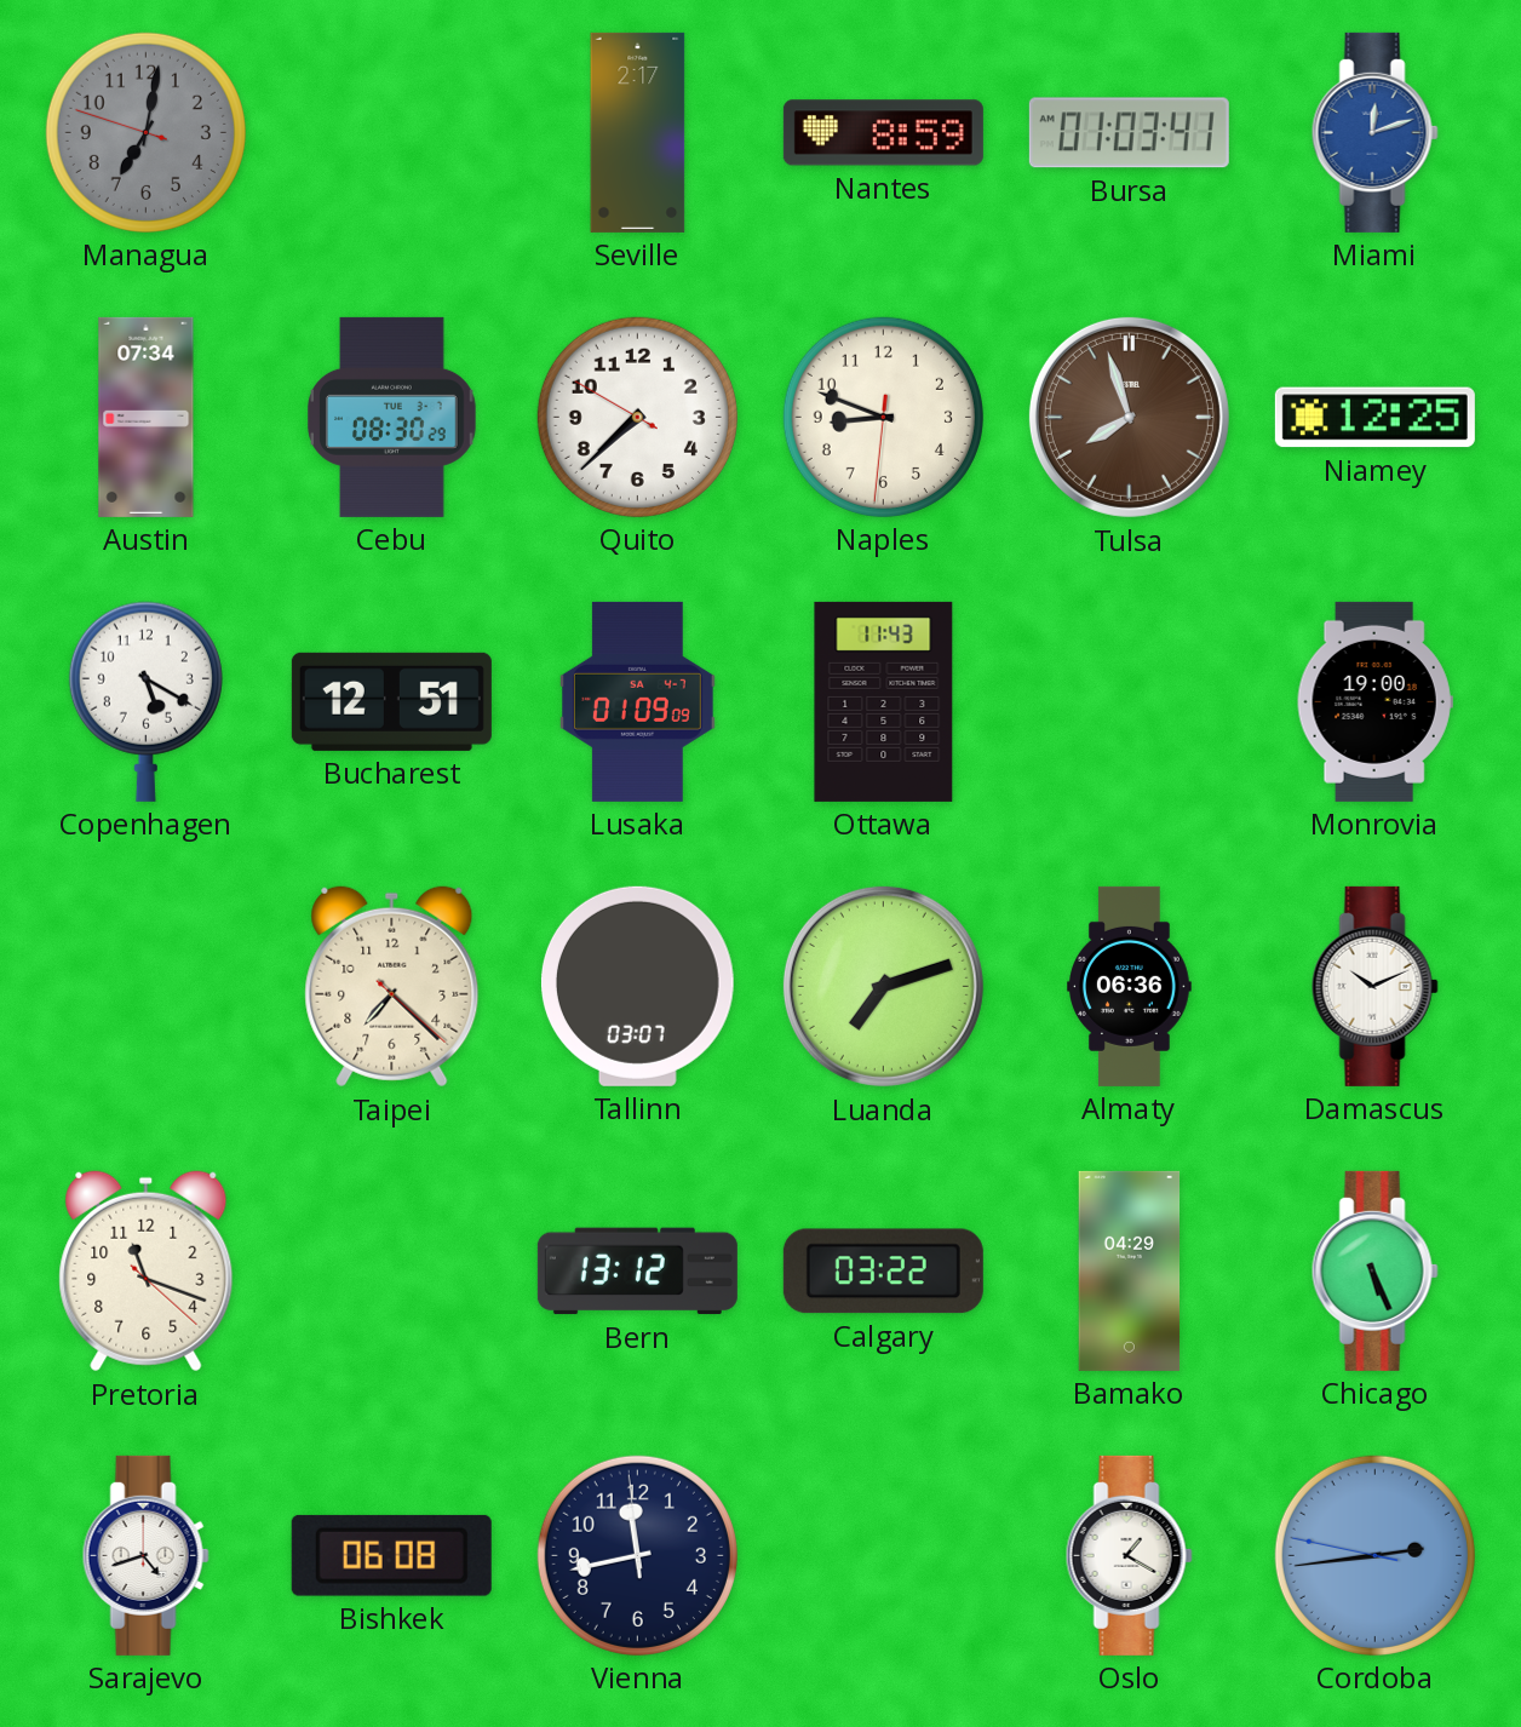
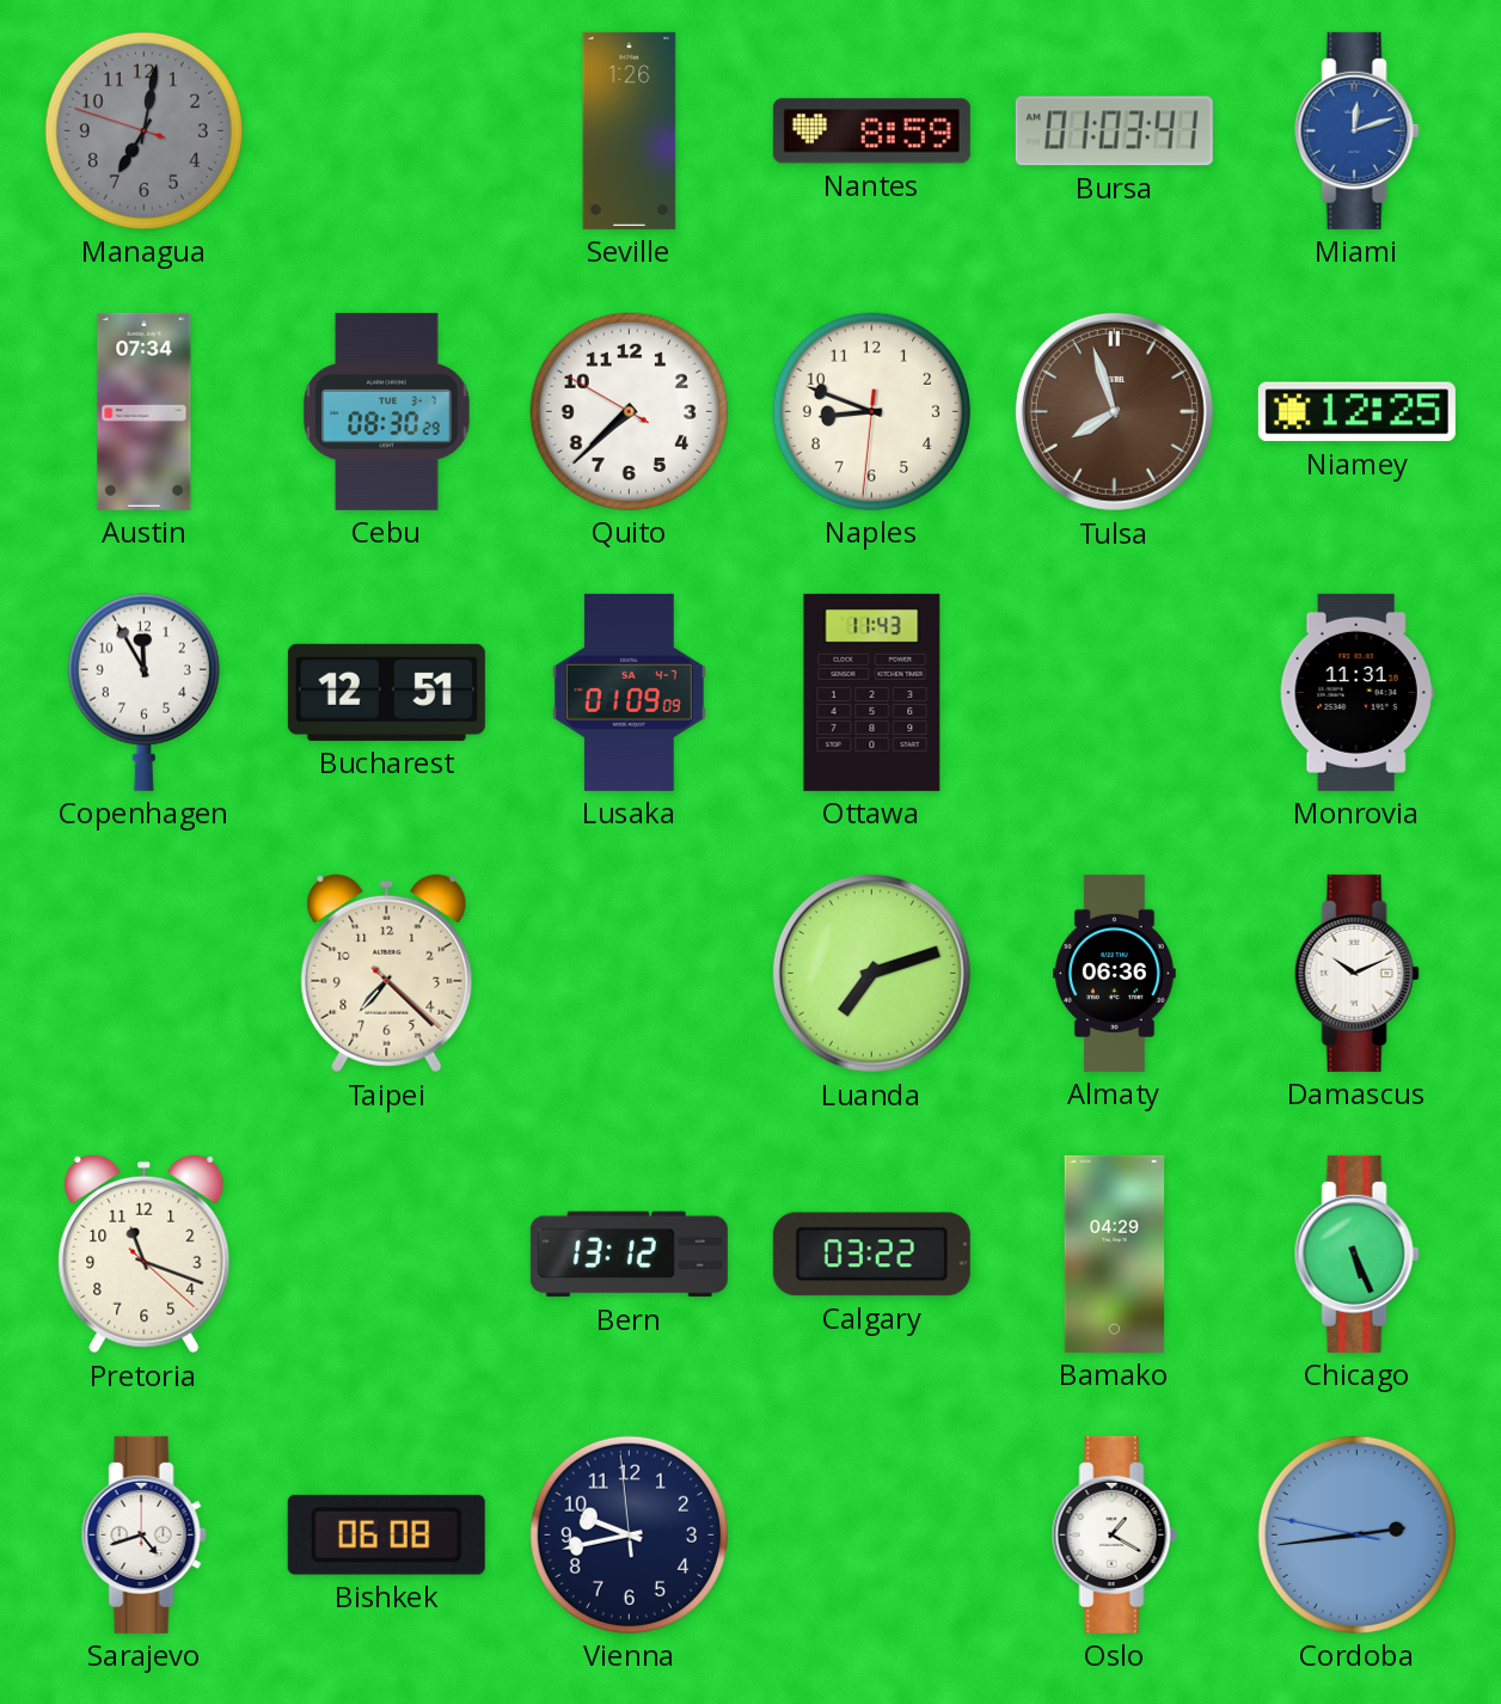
Seville: 2:17 -> 1:26 (630, 130)
Copenhagen: 5:20 -> 11:55 (143, 692)
Monrovia: 19:00 -> 11:31 (1356, 692)
Tallinn: 03:07 -> none (637, 986)
Vienna: 11:42 -> 9:42 (629, 1534)
